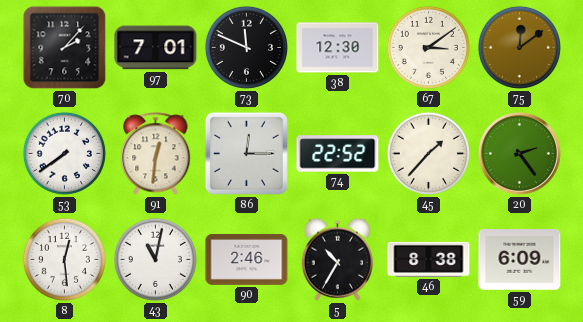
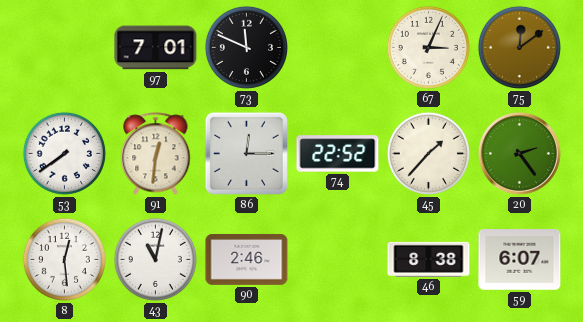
70: 2:07 -> none (65, 48)
38: 12:30 -> none (338, 48)
67: 3:09 -> 3:04 (428, 47)
5: 10:35 -> none (337, 259)
59: 6:09 -> 6:07 (520, 260)
